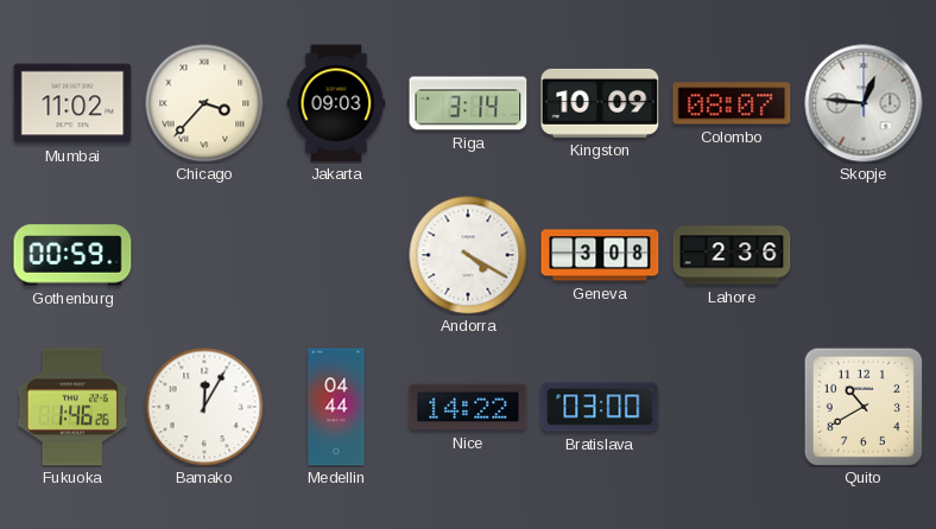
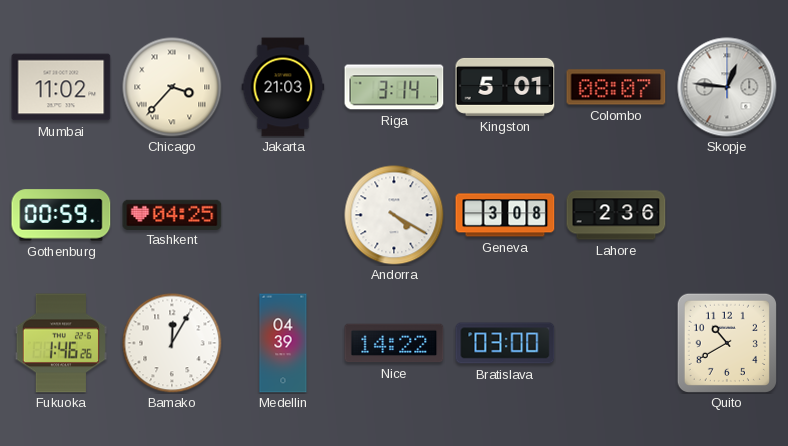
Jakarta: 09:03 -> 21:03 (283, 87)
Kingston: 10:09 -> 5:01 (505, 87)
Tashkent: none -> 04:25 (172, 214)
Medellin: 04:44 -> 04:39 (283, 343)
